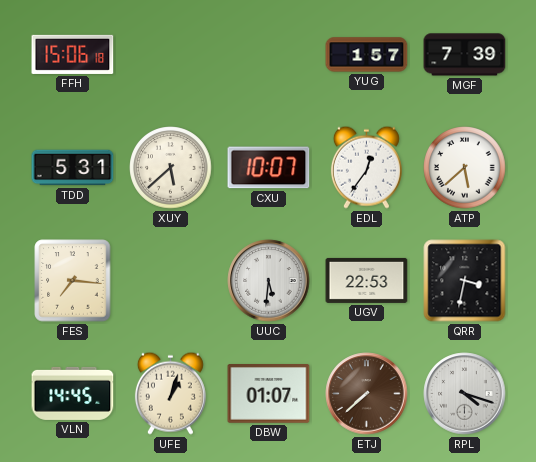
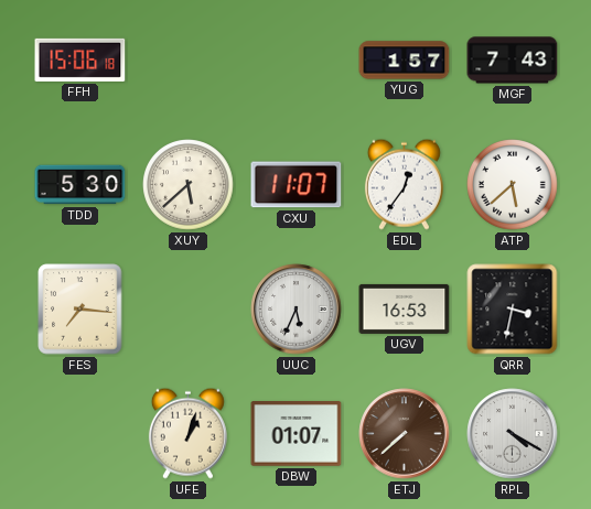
MGF: 7:39 -> 7:43 (513, 61)
TDD: 5:31 -> 5:30 (80, 185)
CXU: 10:07 -> 11:07 (297, 185)
UUC: 5:31 -> 5:34 (297, 310)
UGV: 22:53 -> 16:53 (405, 308)
VLN: 14:45 -> none (73, 393)
RPL: 4:18 -> 4:20 (513, 434)
